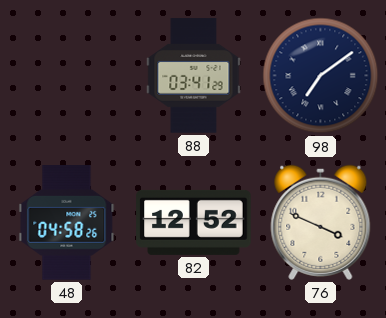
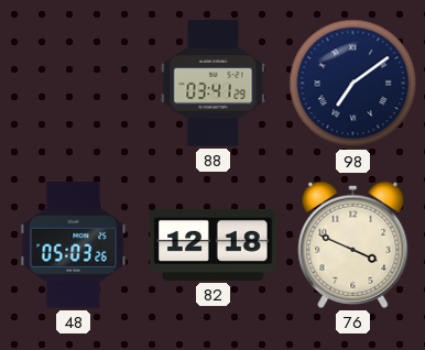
48: 04:58 -> 05:03 (74, 245)
82: 12:52 -> 12:18 (214, 244)
